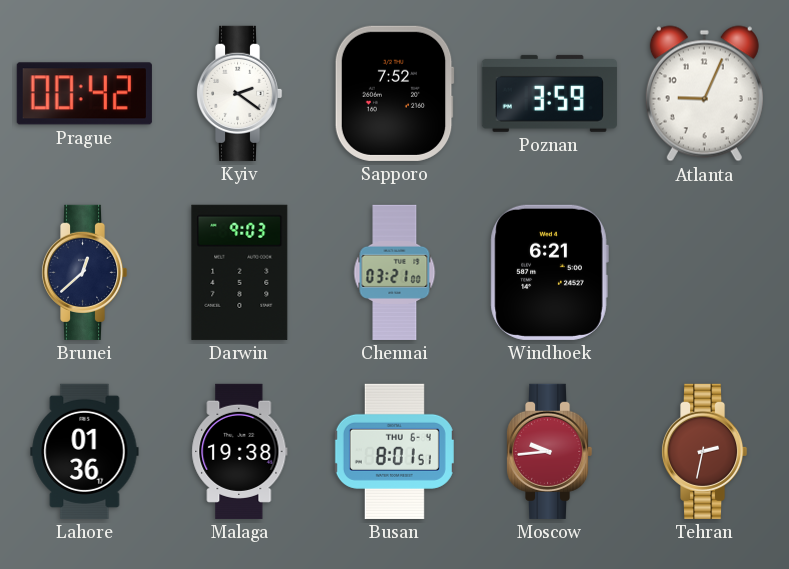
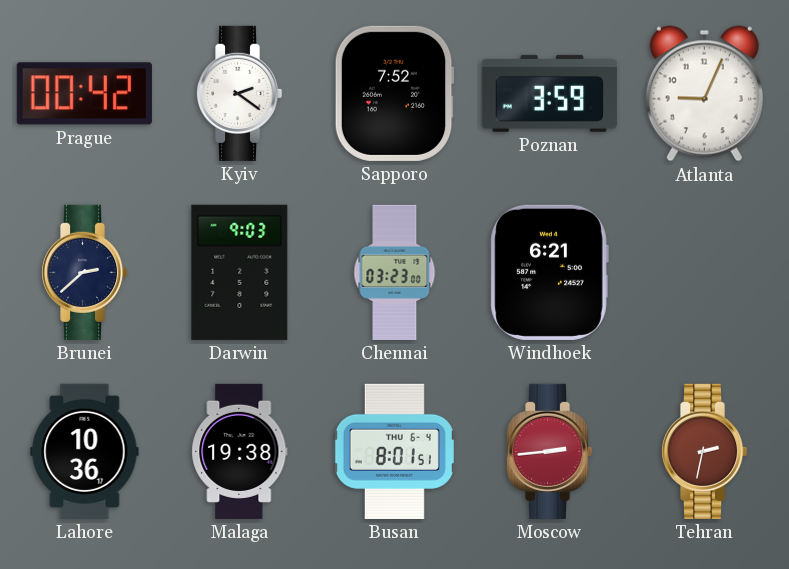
Brunei: 12:38 -> 2:38 (84, 272)
Chennai: 03:21 -> 03:23 (395, 272)
Lahore: 01:36 -> 10:36 (85, 451)
Moscow: 9:44 -> 2:44 (549, 451)
